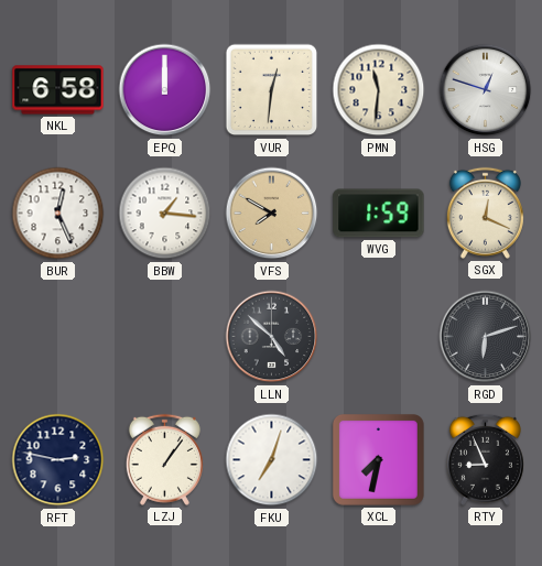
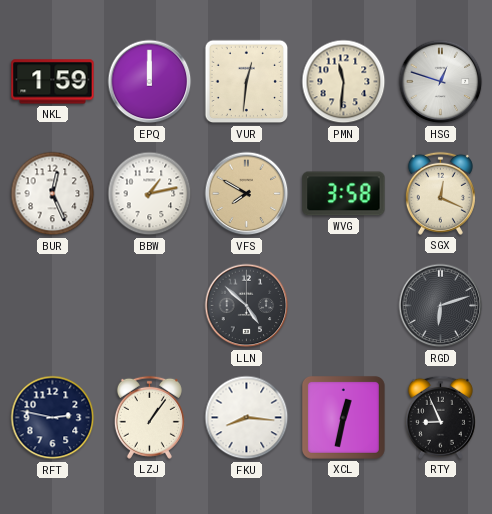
NKL: 6:58 -> 1:59 (53, 82)
BBW: 1:16 -> 1:13 (150, 194)
WVG: 1:59 -> 3:58 (344, 194)
FKU: 7:03 -> 8:16 (247, 418)
XCL: 7:32 -> 12:32 (343, 417)
